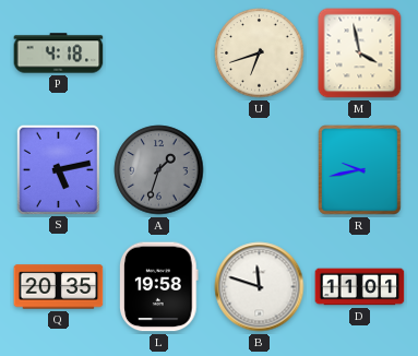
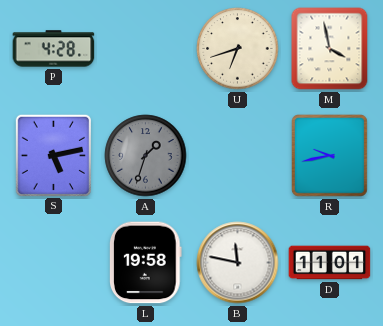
P: 4:18 -> 4:28 (54, 49)
Q: 20:35 -> none (59, 287)
B: 11:48 -> 11:47 (238, 263)
